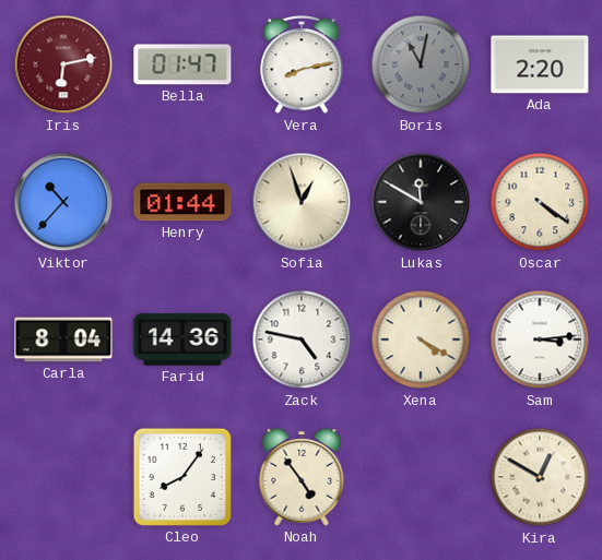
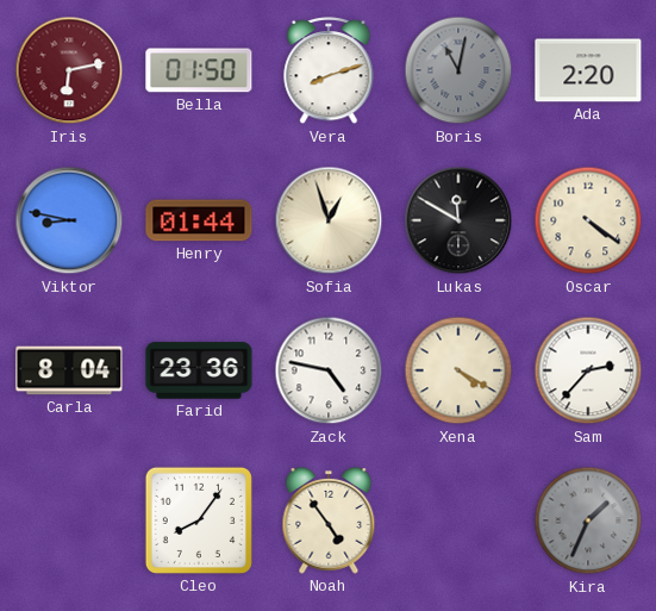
Bella: 01:47 -> 01:50 (199, 70)
Vera: 8:13 -> 8:12 (329, 71)
Viktor: 10:37 -> 8:47 (69, 220)
Farid: 14:36 -> 23:36 (199, 370)
Sam: 3:14 -> 2:37 (588, 370)
Kira: 12:50 -> 1:34 (588, 520)
Kira dial: cream -> grey (588, 520)
